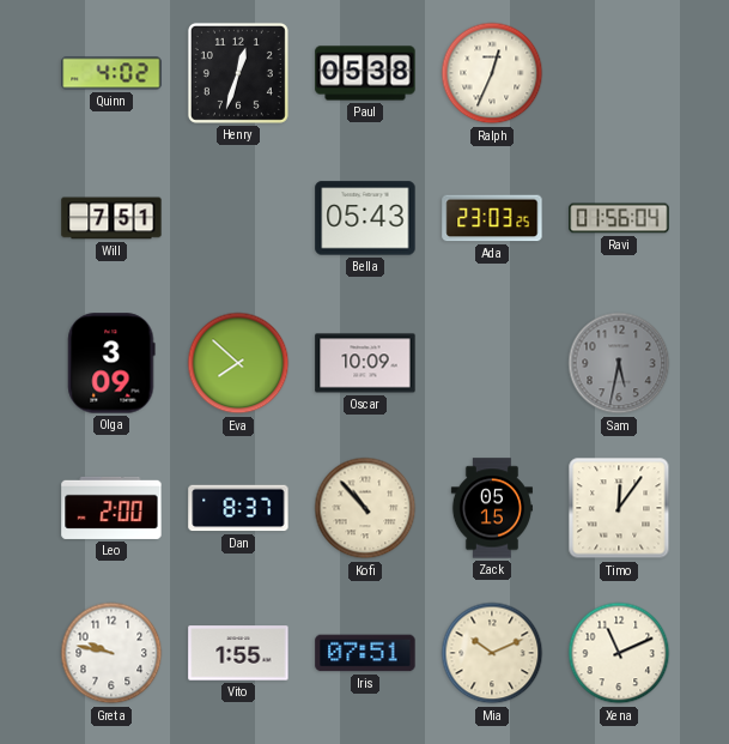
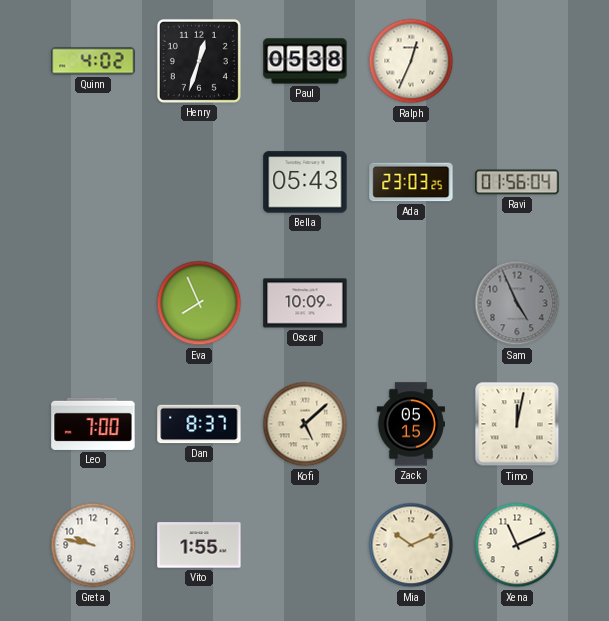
Will: 7:51 -> none (111, 218)
Olga: 3:09 -> none (111, 363)
Eva: 7:52 -> 7:56 (199, 303)
Sam: 5:32 -> 4:56 (517, 303)
Leo: 2:00 -> 7:00 (93, 424)
Kofi: 10:53 -> 5:08 (305, 424)
Timo: 12:06 -> 12:02 (517, 424)
Iris: 07:51 -> none (365, 653)
